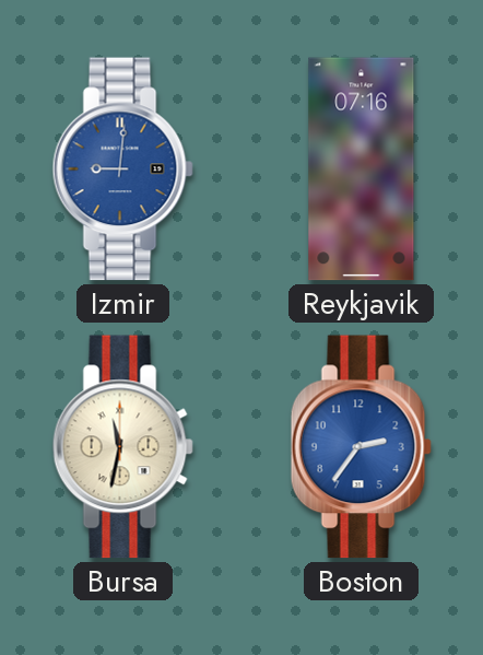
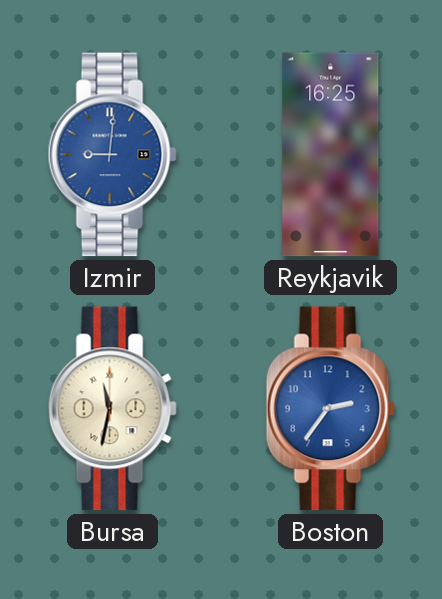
Reykjavik: 07:16 -> 16:25 (331, 155)
